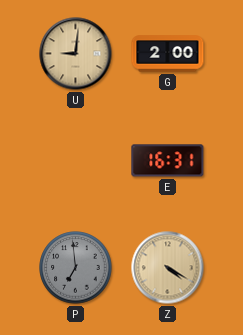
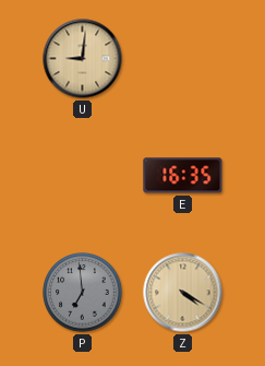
G: 2:00 -> none (168, 54)
E: 16:31 -> 16:35 (183, 176)
